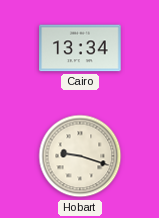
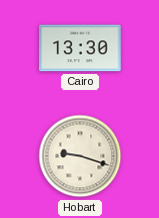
Cairo: 13:34 -> 13:30 (80, 48)
